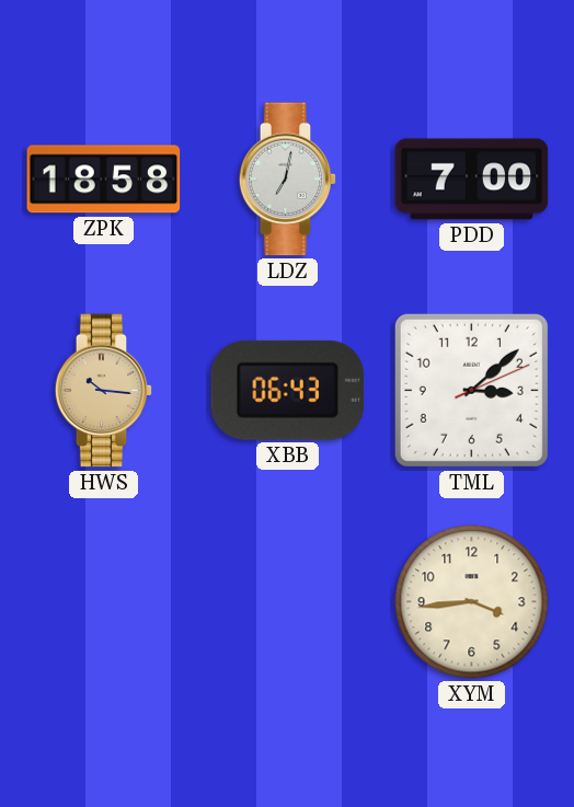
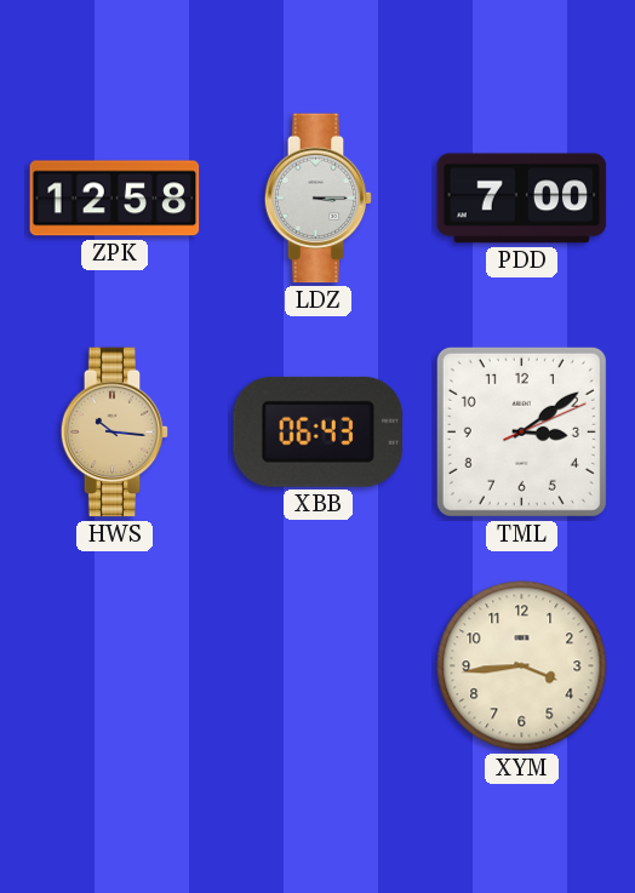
ZPK: 18:58 -> 12:58 (115, 199)
LDZ: 7:02 -> 3:15 (319, 199)
TML: 3:08 -> 3:09 (521, 431)
